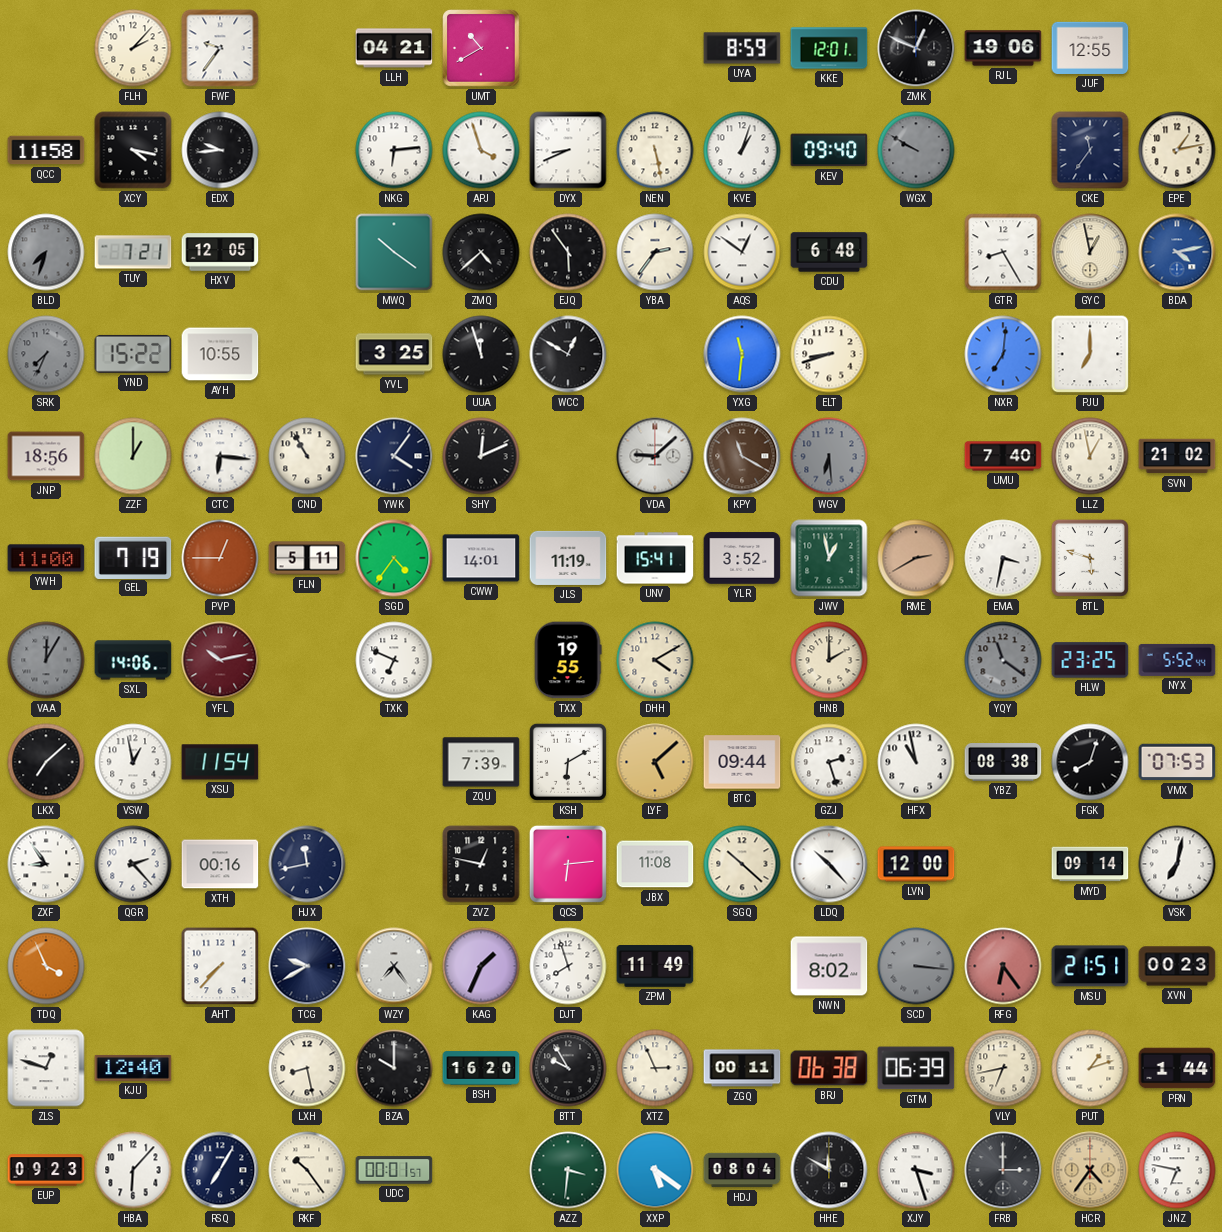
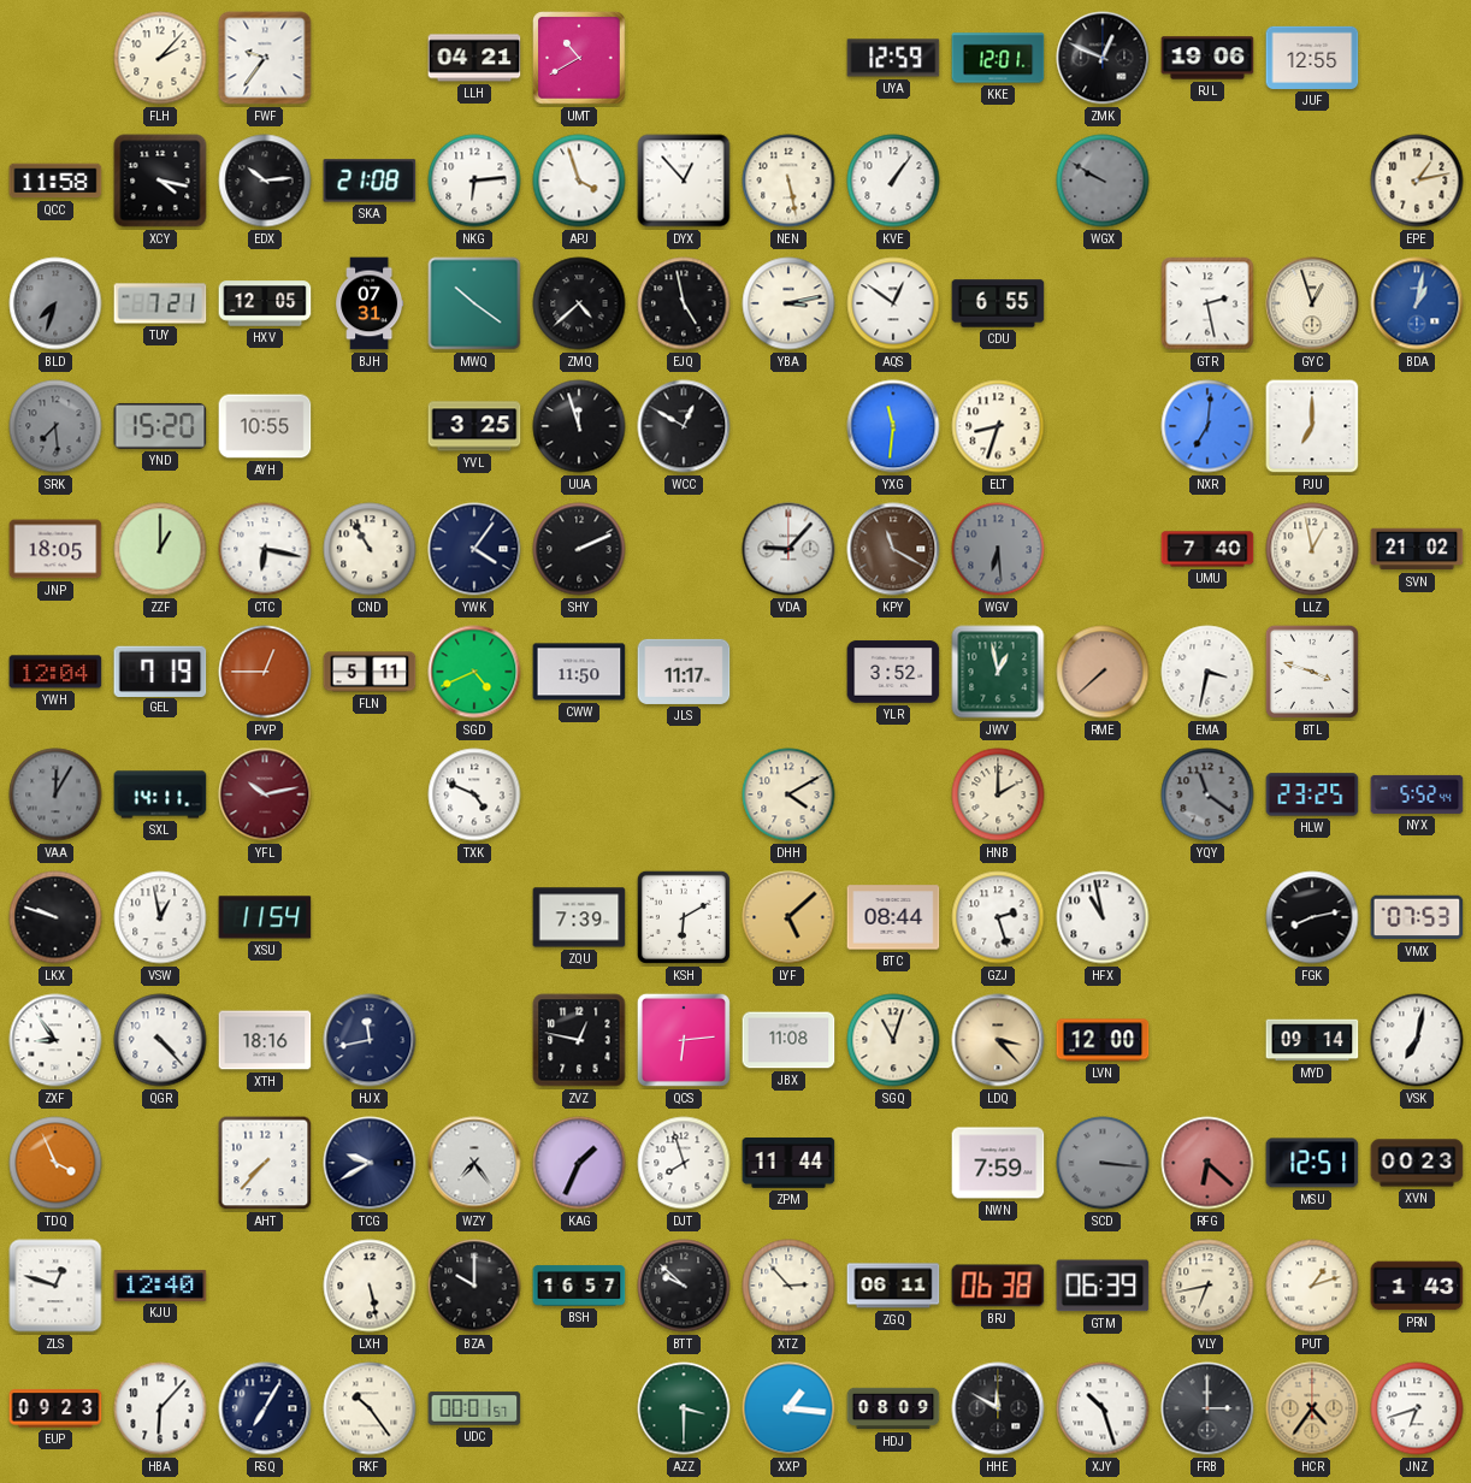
UYA: 8:59 -> 12:59 (893, 58)
EDX: 9:44 -> 10:14 (265, 181)
SKA: none -> 21:08 (370, 181)
DYX: 8:41 -> 12:53 (684, 181)
KVE: 1:03 -> 1:06 (893, 181)
KEV: 09:40 -> none (829, 150)
CKE: 11:36 -> none (1090, 150)
BJH: none -> 07:31 (370, 303)
EJQ: 5:54 -> 4:58 (684, 303)
YBA: 2:36 -> 3:13 (788, 303)
CDU: 6:48 -> 6:55 (998, 303)
GTR: 8:25 -> 2:28 (1207, 303)
GYC: 12:58 -> 12:57 (1312, 303)
BDA: 4:13 -> 1:02 (1417, 303)
SRK: 7:34 -> 7:29 (55, 426)
YND: 15:22 -> 15:20 (160, 426)
ELT: 8:42 -> 8:33 (998, 426)
JNP: 18:56 -> 18:05 (55, 549)
CTC: 6:16 -> 6:17 (265, 549)
SHY: 12:11 -> 2:11 (579, 549)
VDA: 9:08 -> 9:07 (788, 549)
YWH: 11:00 -> 12:04 (55, 672)
SGD: 4:36 -> 4:41 (474, 672)
CWW: 14:01 -> 11:50 (579, 672)
JLS: 11:19 -> 11:17 (684, 672)
UNV: 15:41 -> none (655, 558)
RME: 2:40 -> 7:38 (1103, 672)
BTL: 5:48 -> 3:48 (1312, 672)
SXL: 14:06 -> 14:11 (160, 794)
TXK: 6:49 -> 4:49 (474, 794)
TXX: 19:55 -> none (568, 660)
LKX: 7:08 -> 9:48 (55, 917)
BTC: 09:44 -> 08:44 (893, 917)
YBZ: 08:38 -> none (1003, 763)
FGK: 8:03 -> 8:13 (1312, 917)
QGR: 2:23 -> 4:23 (160, 1040)
XTH: 00:16 -> 18:16 (265, 1040)
SGQ: 10:22 -> 11:03 (893, 1040)
LDQ: 10:23 -> 3:23 (998, 1040)
LDQ dial: white -> champagne (998, 1040)
ZPM: 11:49 -> 11:44 (788, 1164)
NWN: 8:02 -> 7:59 (998, 1163)
RFG: 6:24 -> 6:22 (1207, 1163)
MSU: 21:51 -> 12:51 (1312, 1163)
LXH: 8:28 -> 5:28 (370, 1286)
BSH: 16:20 -> 16:57 (579, 1286)
BTT: 9:55 -> 9:52 (684, 1286)
XTZ: 2:56 -> 2:53 (788, 1286)
ZGQ: 00:11 -> 06:11 (893, 1286)
PRN: 1:44 -> 1:43 (1417, 1286)
AZZ: 3:31 -> 3:30 (684, 1408)
XXP: 5:21 -> 1:16 (788, 1408)
HDJ: 08:04 -> 08:09 (893, 1408)
XJY: 3:27 -> 10:27 (1103, 1408)
JNZ: 6:47 -> 6:42 (1417, 1408)
